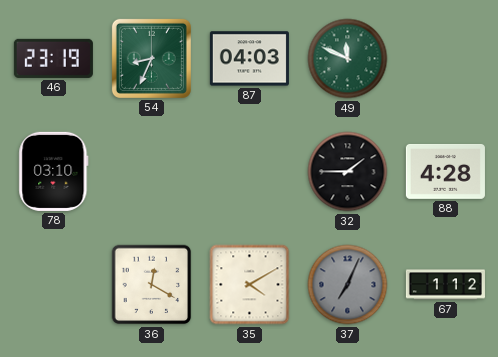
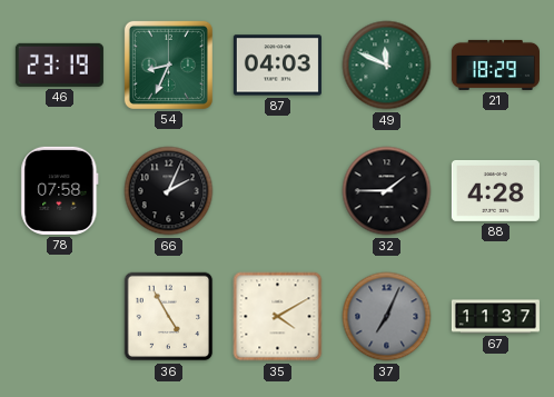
21: none -> 18:29 (495, 64)
78: 03:10 -> 07:58 (60, 190)
66: none -> 2:04 (169, 191)
36: 12:20 -> 4:55 (169, 317)
67: 1:12 -> 11:37 (495, 317)
